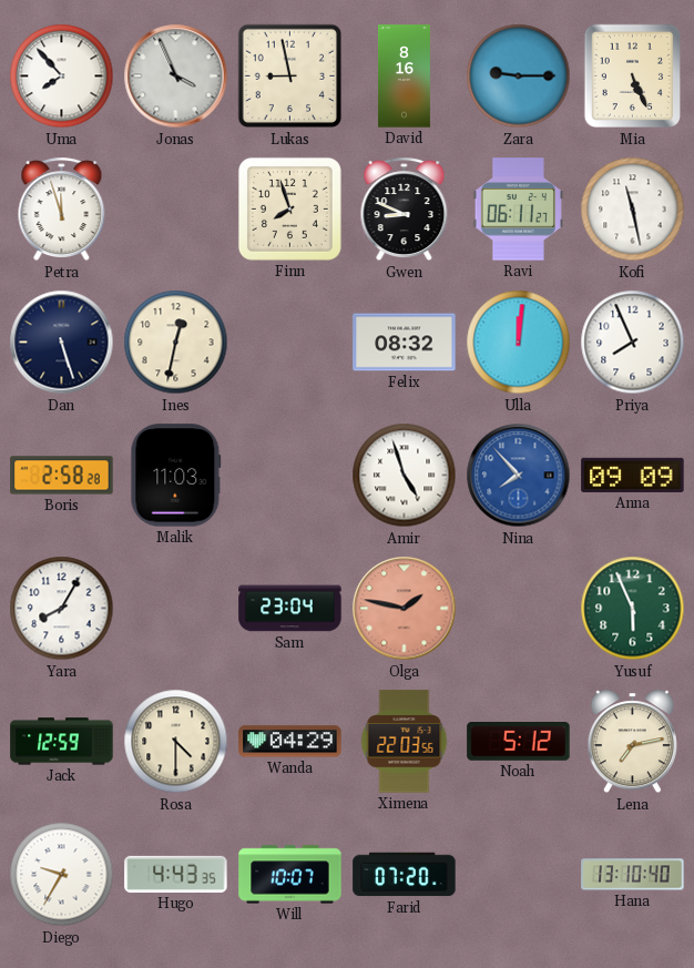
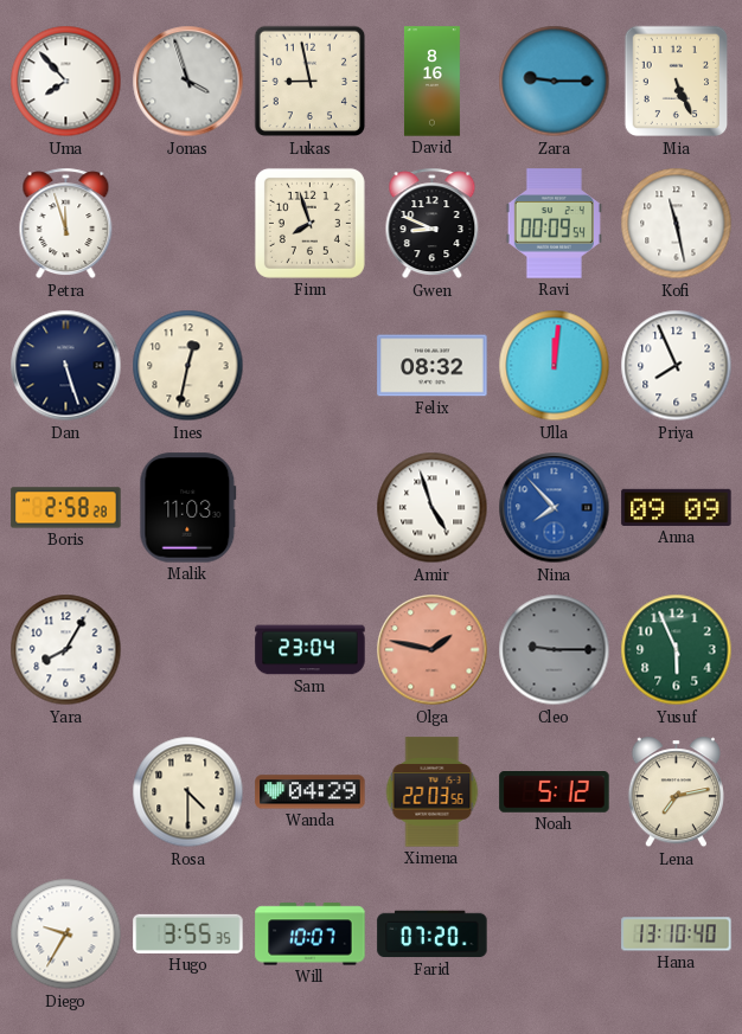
Jonas: 3:56 -> 3:57 (188, 82)
Ravi: 06:11 -> 00:09 (554, 224)
Cleo: none -> 9:15 (555, 650)
Jack: 12:59 -> none (62, 742)
Hugo: 4:43 -> 3:55 (188, 933)
